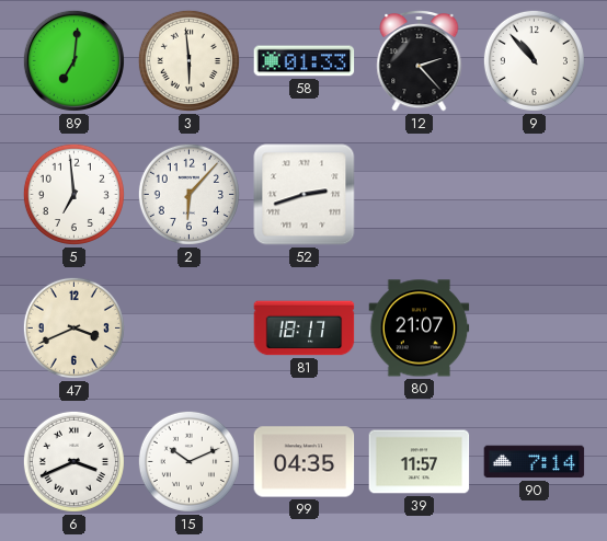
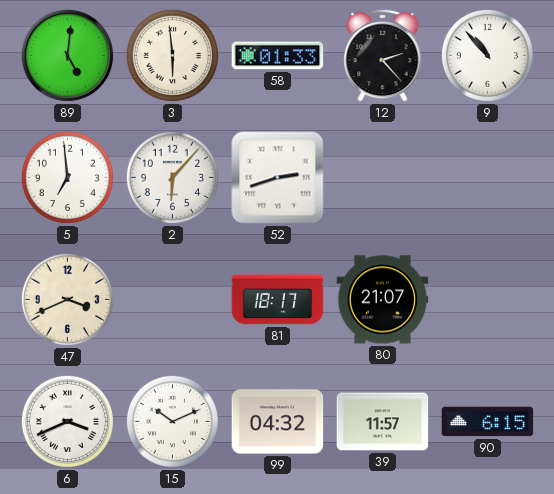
89: 7:01 -> 5:01 (67, 55)
99: 04:35 -> 04:32 (278, 422)
90: 7:14 -> 6:15 (488, 422)
